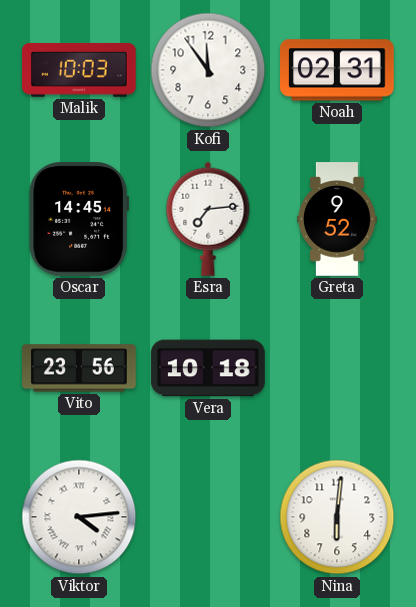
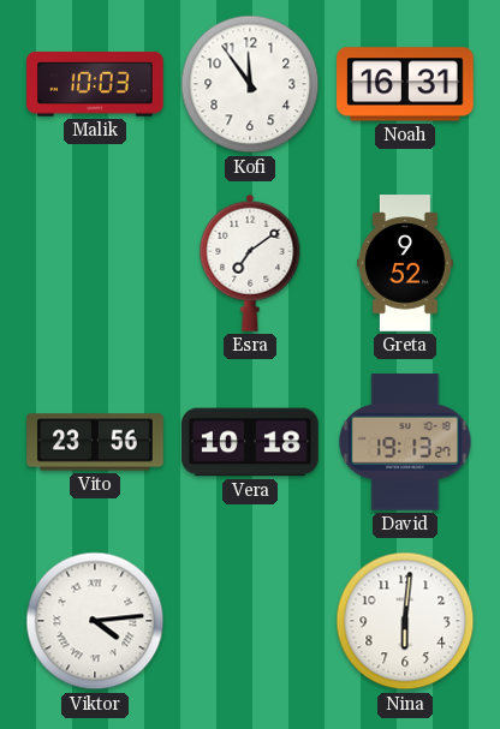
Noah: 02:31 -> 16:31 (405, 84)
Oscar: 14:45 -> none (78, 220)
Esra: 7:14 -> 7:09 (250, 263)
David: none -> 19:13 (405, 442)
